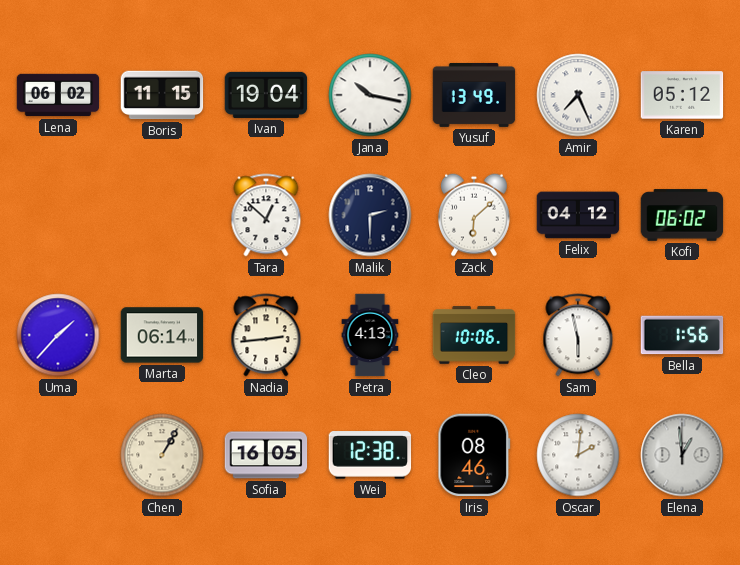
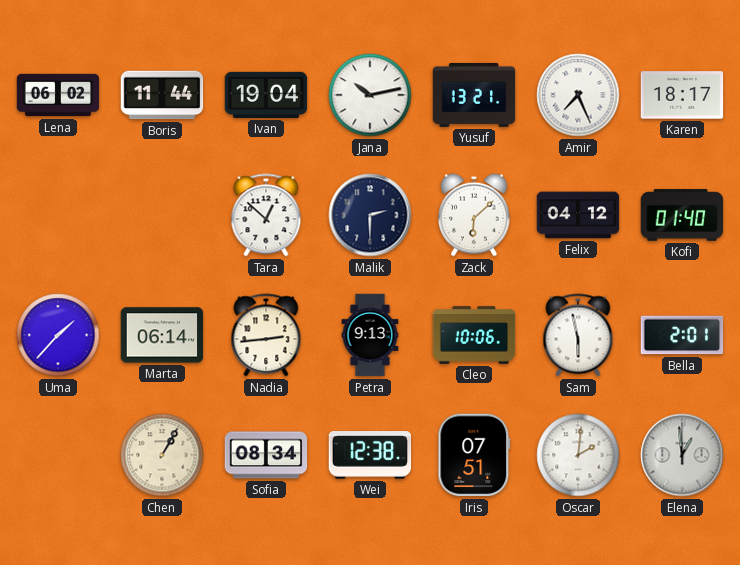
Boris: 11:15 -> 11:44 (162, 95)
Jana: 10:17 -> 10:13 (370, 95)
Yusuf: 13:49 -> 13:21 (474, 95)
Karen: 05:12 -> 18:17 (682, 95)
Kofi: 06:02 -> 01:40 (682, 215)
Petra: 4:13 -> 9:13 (370, 335)
Bella: 1:56 -> 2:01 (682, 335)
Sofia: 16:05 -> 08:34 (266, 455)
Iris: 08:46 -> 07:51 (474, 455)
